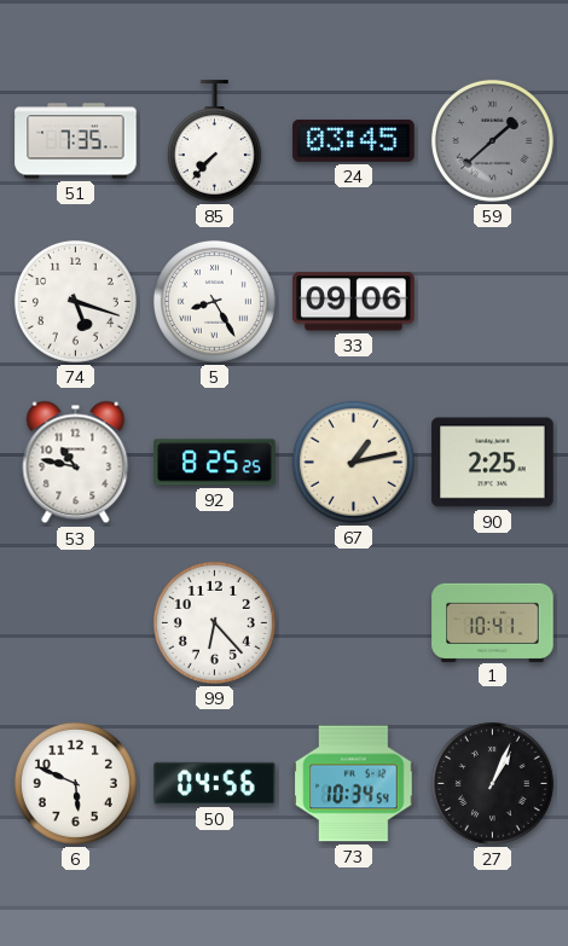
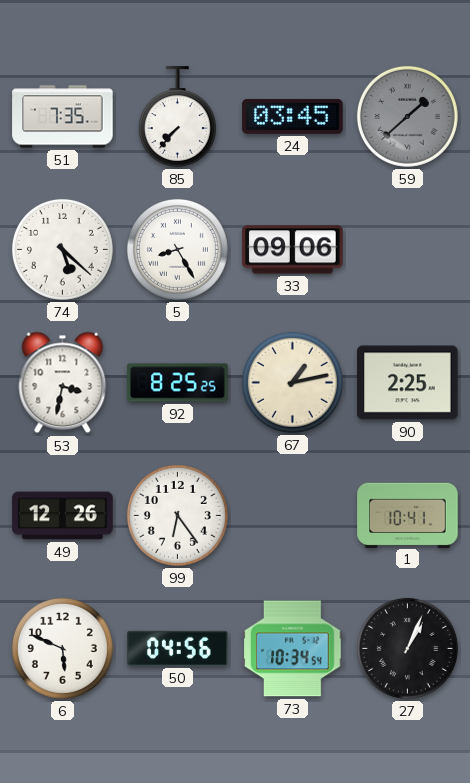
74: 5:18 -> 5:22 (62, 249)
53: 10:47 -> 3:32 (63, 383)
49: none -> 12:26 (63, 516)
99: 6:23 -> 6:24 (177, 515)
